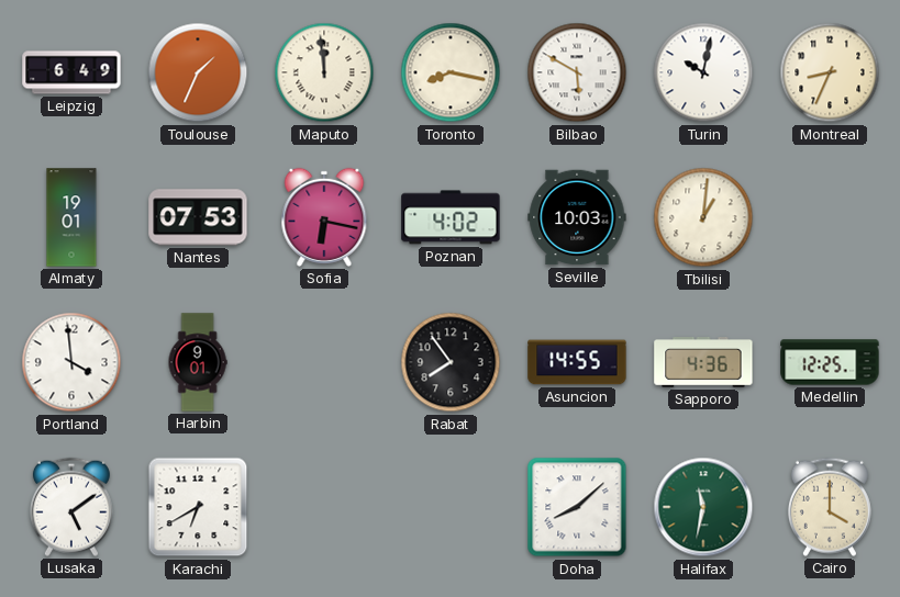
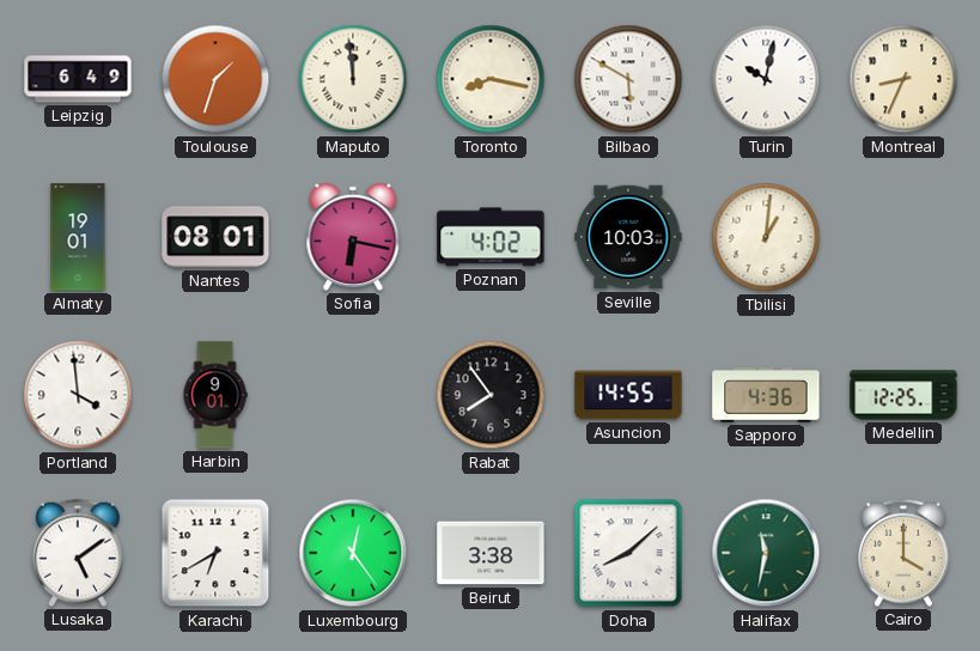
Toulouse: 1:34 -> 1:33 (215, 79)
Nantes: 07:53 -> 08:01 (215, 237)
Luxembourg: none -> 12:24 (353, 553)
Beirut: none -> 3:38 (491, 553)
